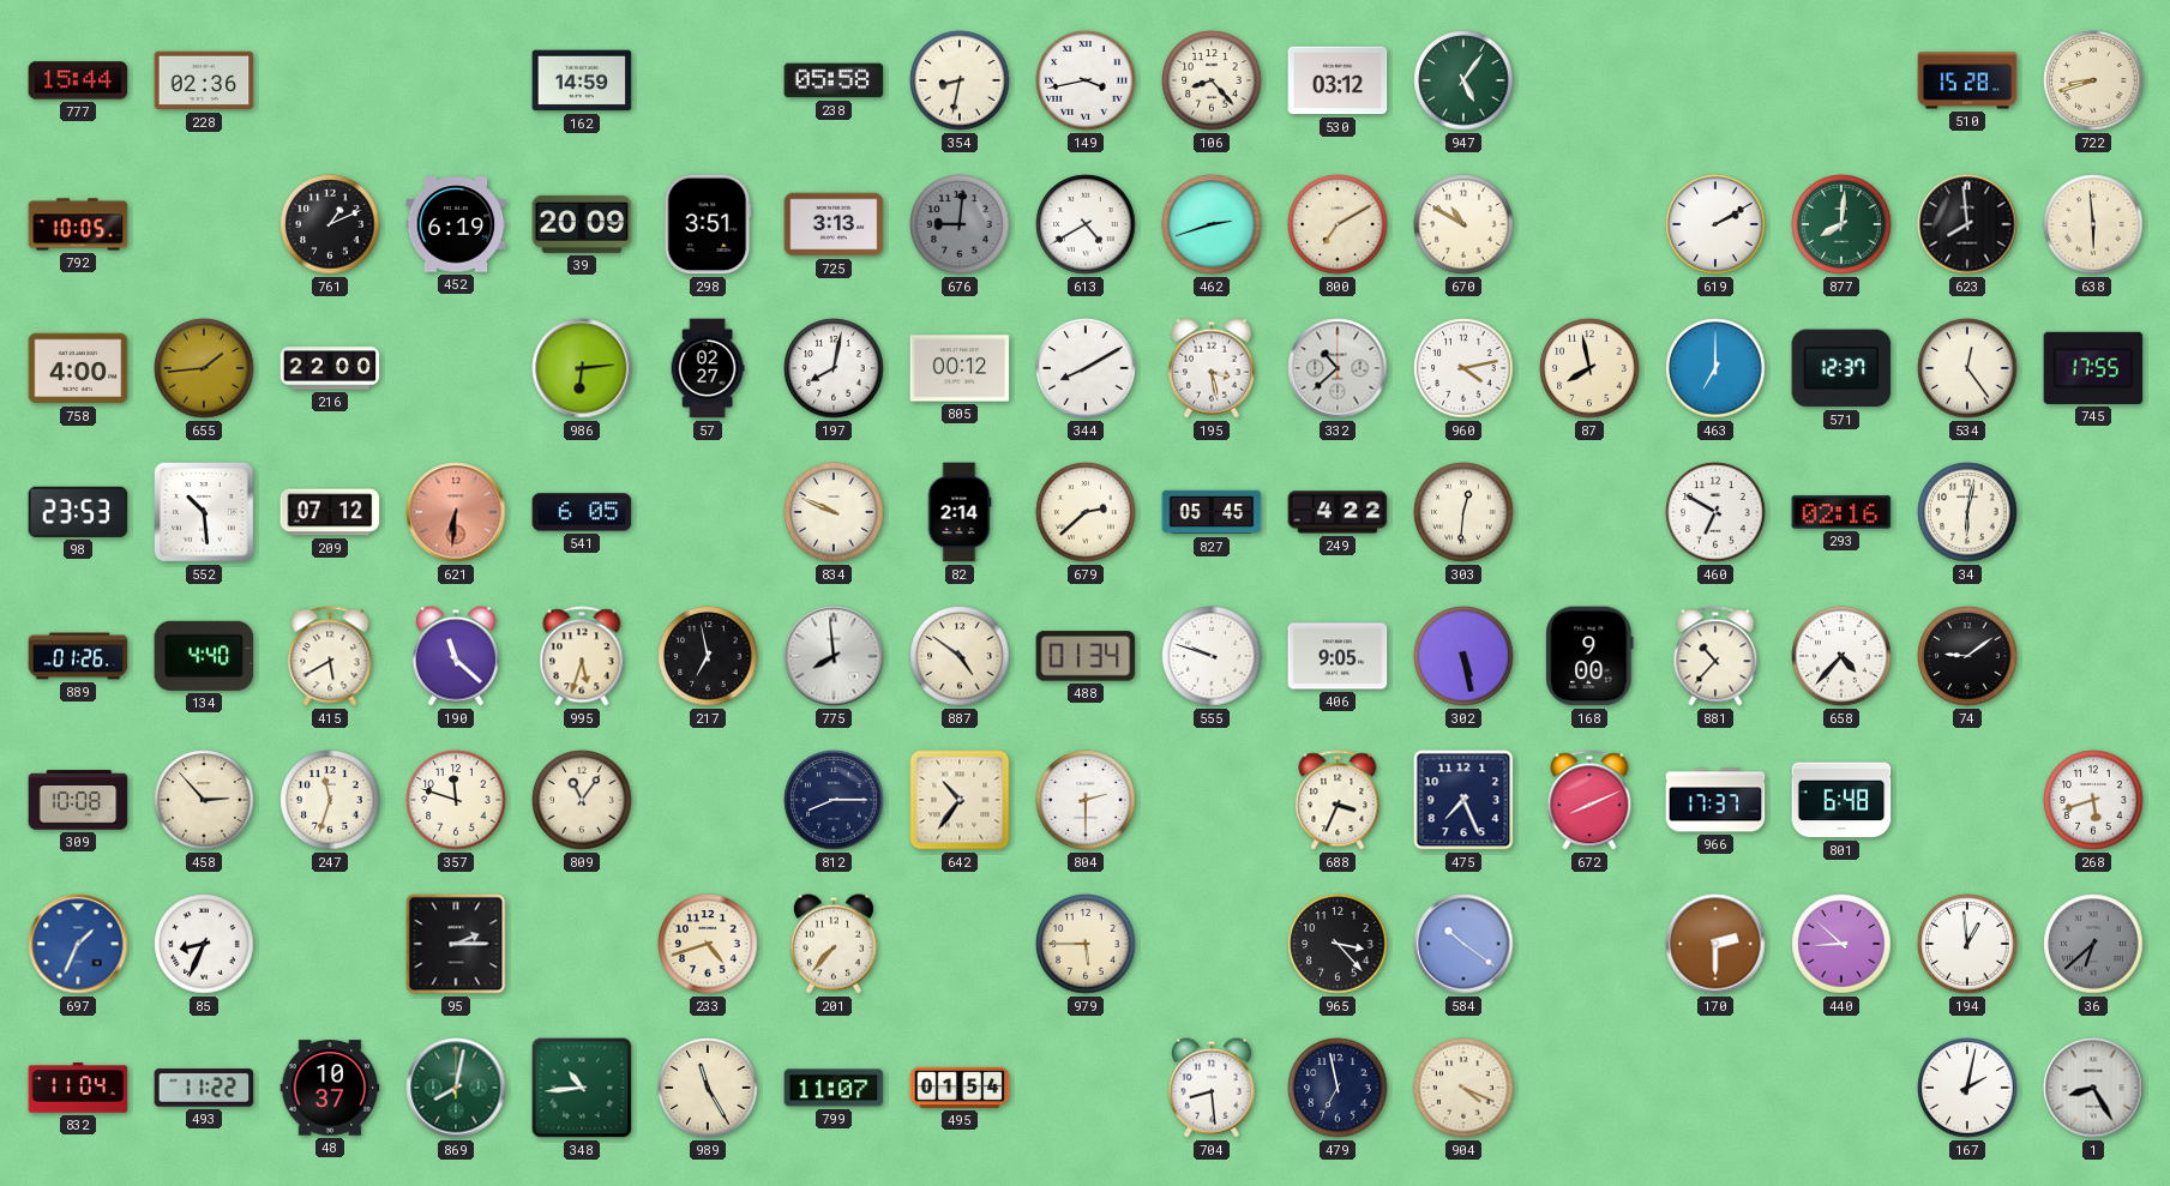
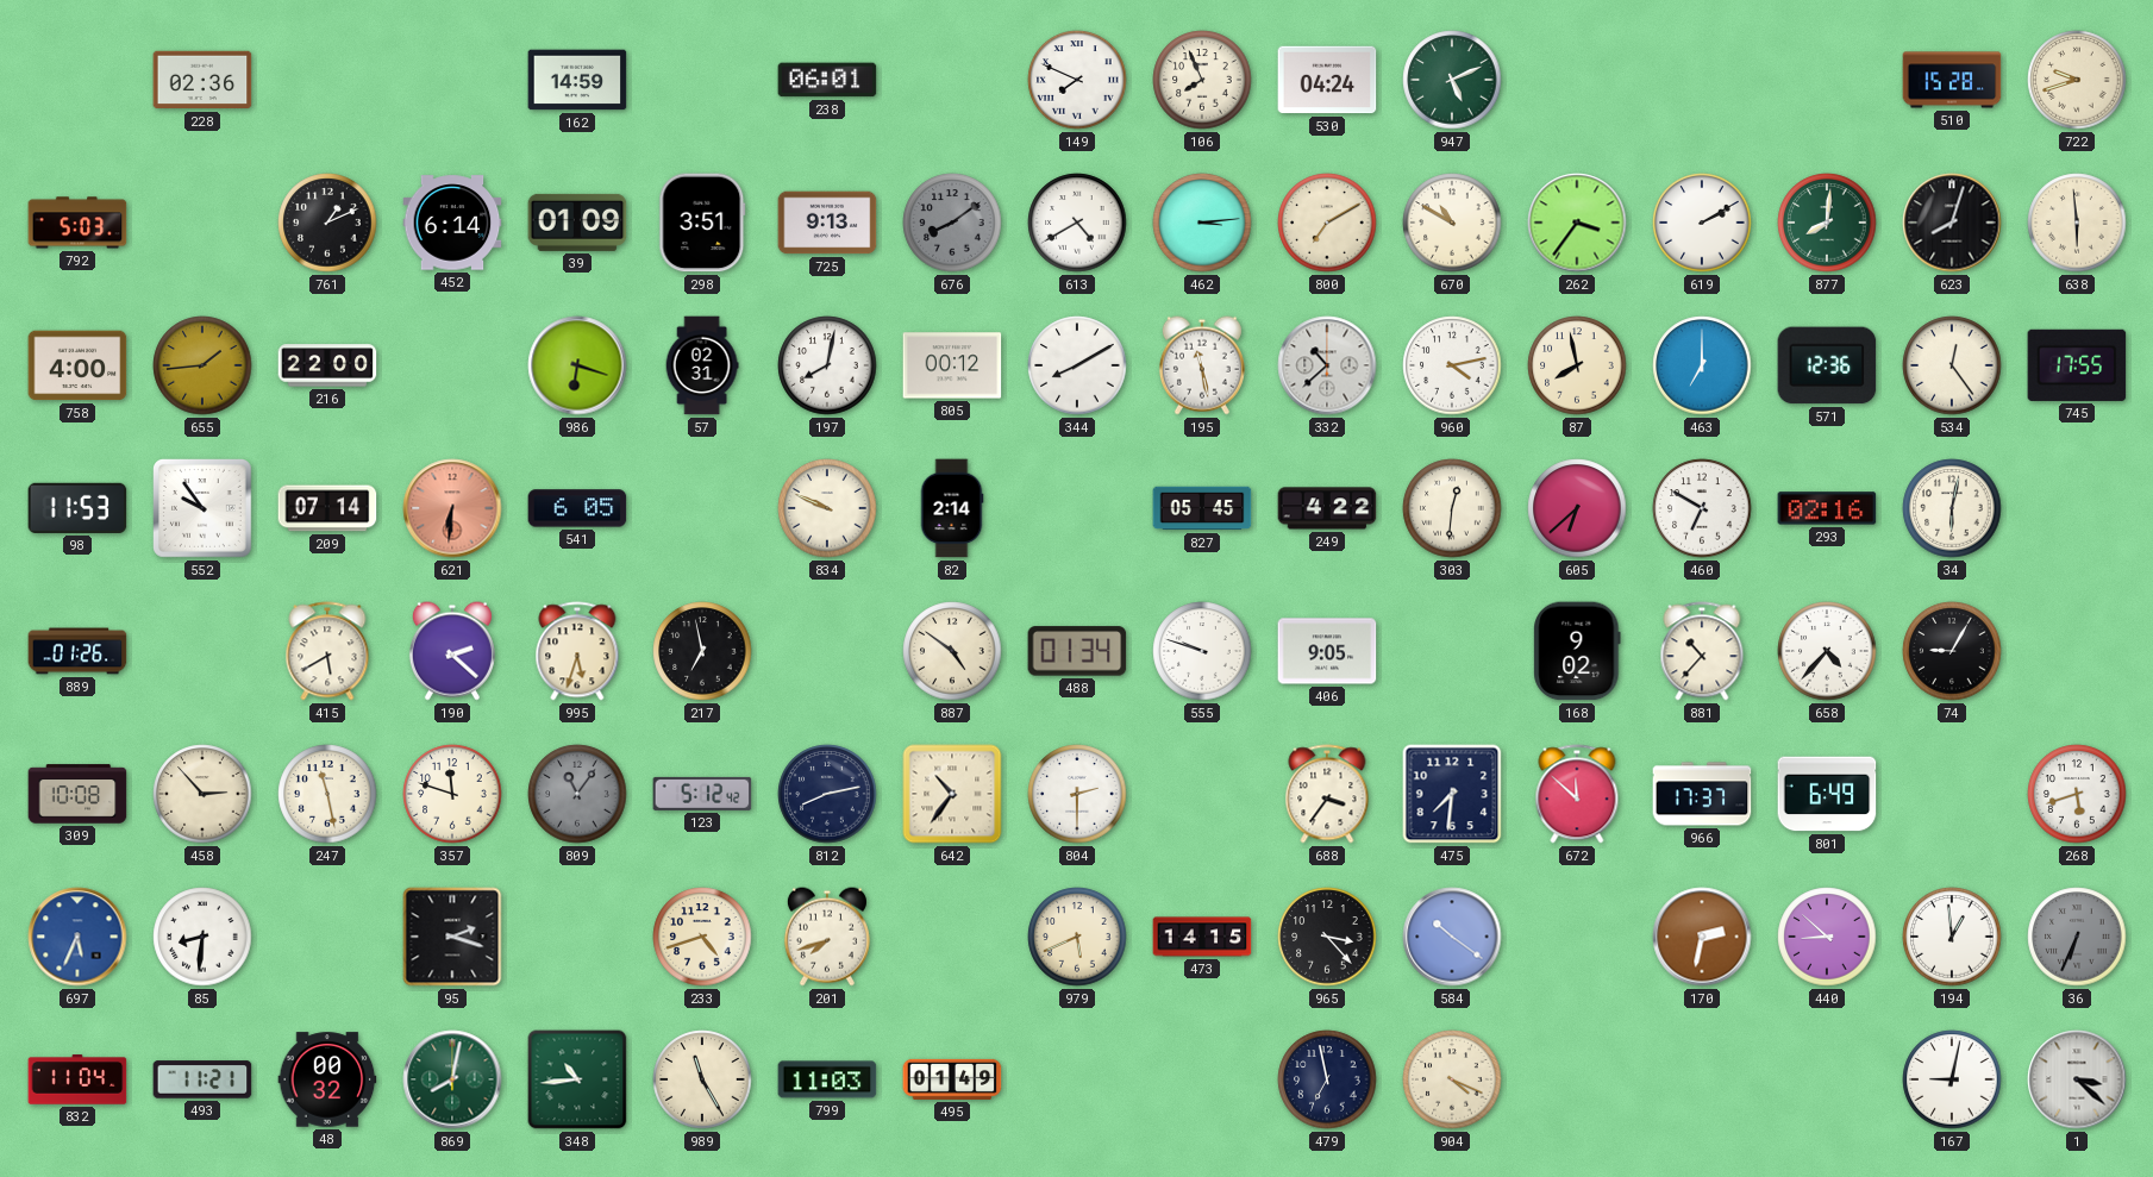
777: 15:44 -> none (78, 80)
238: 05:58 -> 06:01 (827, 80)
354: 8:32 -> none (960, 80)
149: 3:43 -> 7:49 (1077, 80)
106: 8:23 -> 7:56 (1202, 80)
530: 03:12 -> 04:24 (1327, 80)
947: 5:06 -> 5:11 (1452, 80)
722: 8:42 -> 9:42 (2077, 80)
792: 10:05 -> 5:03 (77, 223)
452: 6:19 -> 6:14 (452, 223)
39: 20:09 -> 01:09 (577, 223)
725: 3:13 -> 9:13 (827, 223)
676: 9:01 -> 8:09 (952, 223)
462: 2:42 -> 3:14 (1202, 223)
262: none -> 3:36 (1577, 223)
623: 7:59 -> 8:03 (1952, 223)
986: 6:14 -> 6:18 (577, 365)
57: 02:27 -> 02:31 (702, 365)
195: 3:28 -> 11:28 (1202, 365)
571: 12:37 -> 12:36 (1827, 365)
98: 23:53 -> 11:53 (77, 508)
552: 10:29 -> 9:54 (204, 509)
209: 07:12 -> 07:14 (327, 508)
679: 2:38 -> none (1086, 512)
605: none -> 6:38 (1577, 508)
134: 4:40 -> none (204, 656)
190: 11:22 -> 2:22 (452, 651)
775: 7:59 -> none (834, 656)
302: 5:28 -> none (1463, 656)
168: 9:00 -> 9:02 (1577, 651)
74: 9:09 -> 9:05 (1952, 651)
247: 11:33 -> 11:28 (327, 794)
809 dial: cream -> grey (577, 794)
123: none -> 5:12 (702, 794)
812: 8:15 -> 8:13 (827, 794)
688: 3:34 -> 3:36 (1327, 794)
475: 7:26 -> 7:31 (1452, 794)
672: 8:11 -> 11:52 (1577, 794)
801: 6:48 -> 6:49 (1827, 794)
697: 1:34 -> 5:34 (77, 937)
85: 8:34 -> 8:31 (202, 937)
95: 2:15 -> 2:18 (452, 937)
201: 7:37 -> 7:42 (827, 937)
979: 5:45 -> 5:41 (1077, 937)
473: none -> 14:15 (1202, 937)
170: 2:30 -> 2:32 (1702, 937)
36: 6:38 -> 6:34 (2077, 937)
493: 11:22 -> 11:21 (202, 1079)
48: 10:37 -> 00:32 (327, 1079)
799: 11:07 -> 11:03 (827, 1079)
495: 01:54 -> 01:49 (952, 1079)
704: 8:29 -> none (1212, 1088)
167: 2:02 -> 9:02 (1952, 1079)
1: 8:25 -> 3:22 (2077, 1079)
